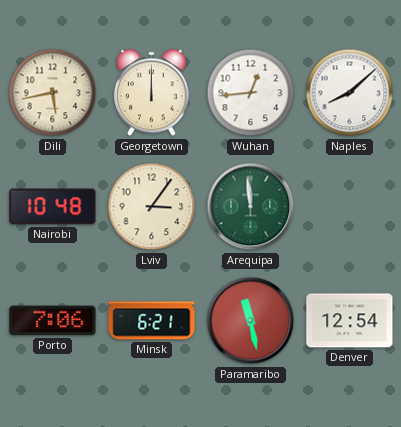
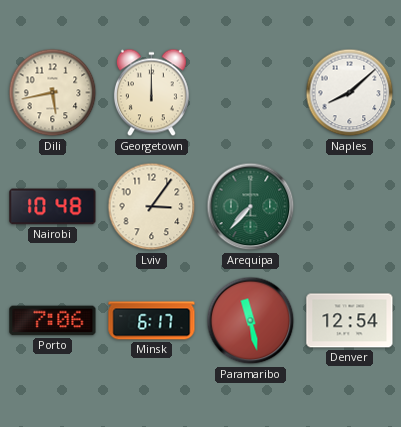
Wuhan: 12:44 -> none (251, 93)
Arequipa: 11:59 -> 7:37 (251, 207)
Minsk: 6:21 -> 6:17 (152, 321)
